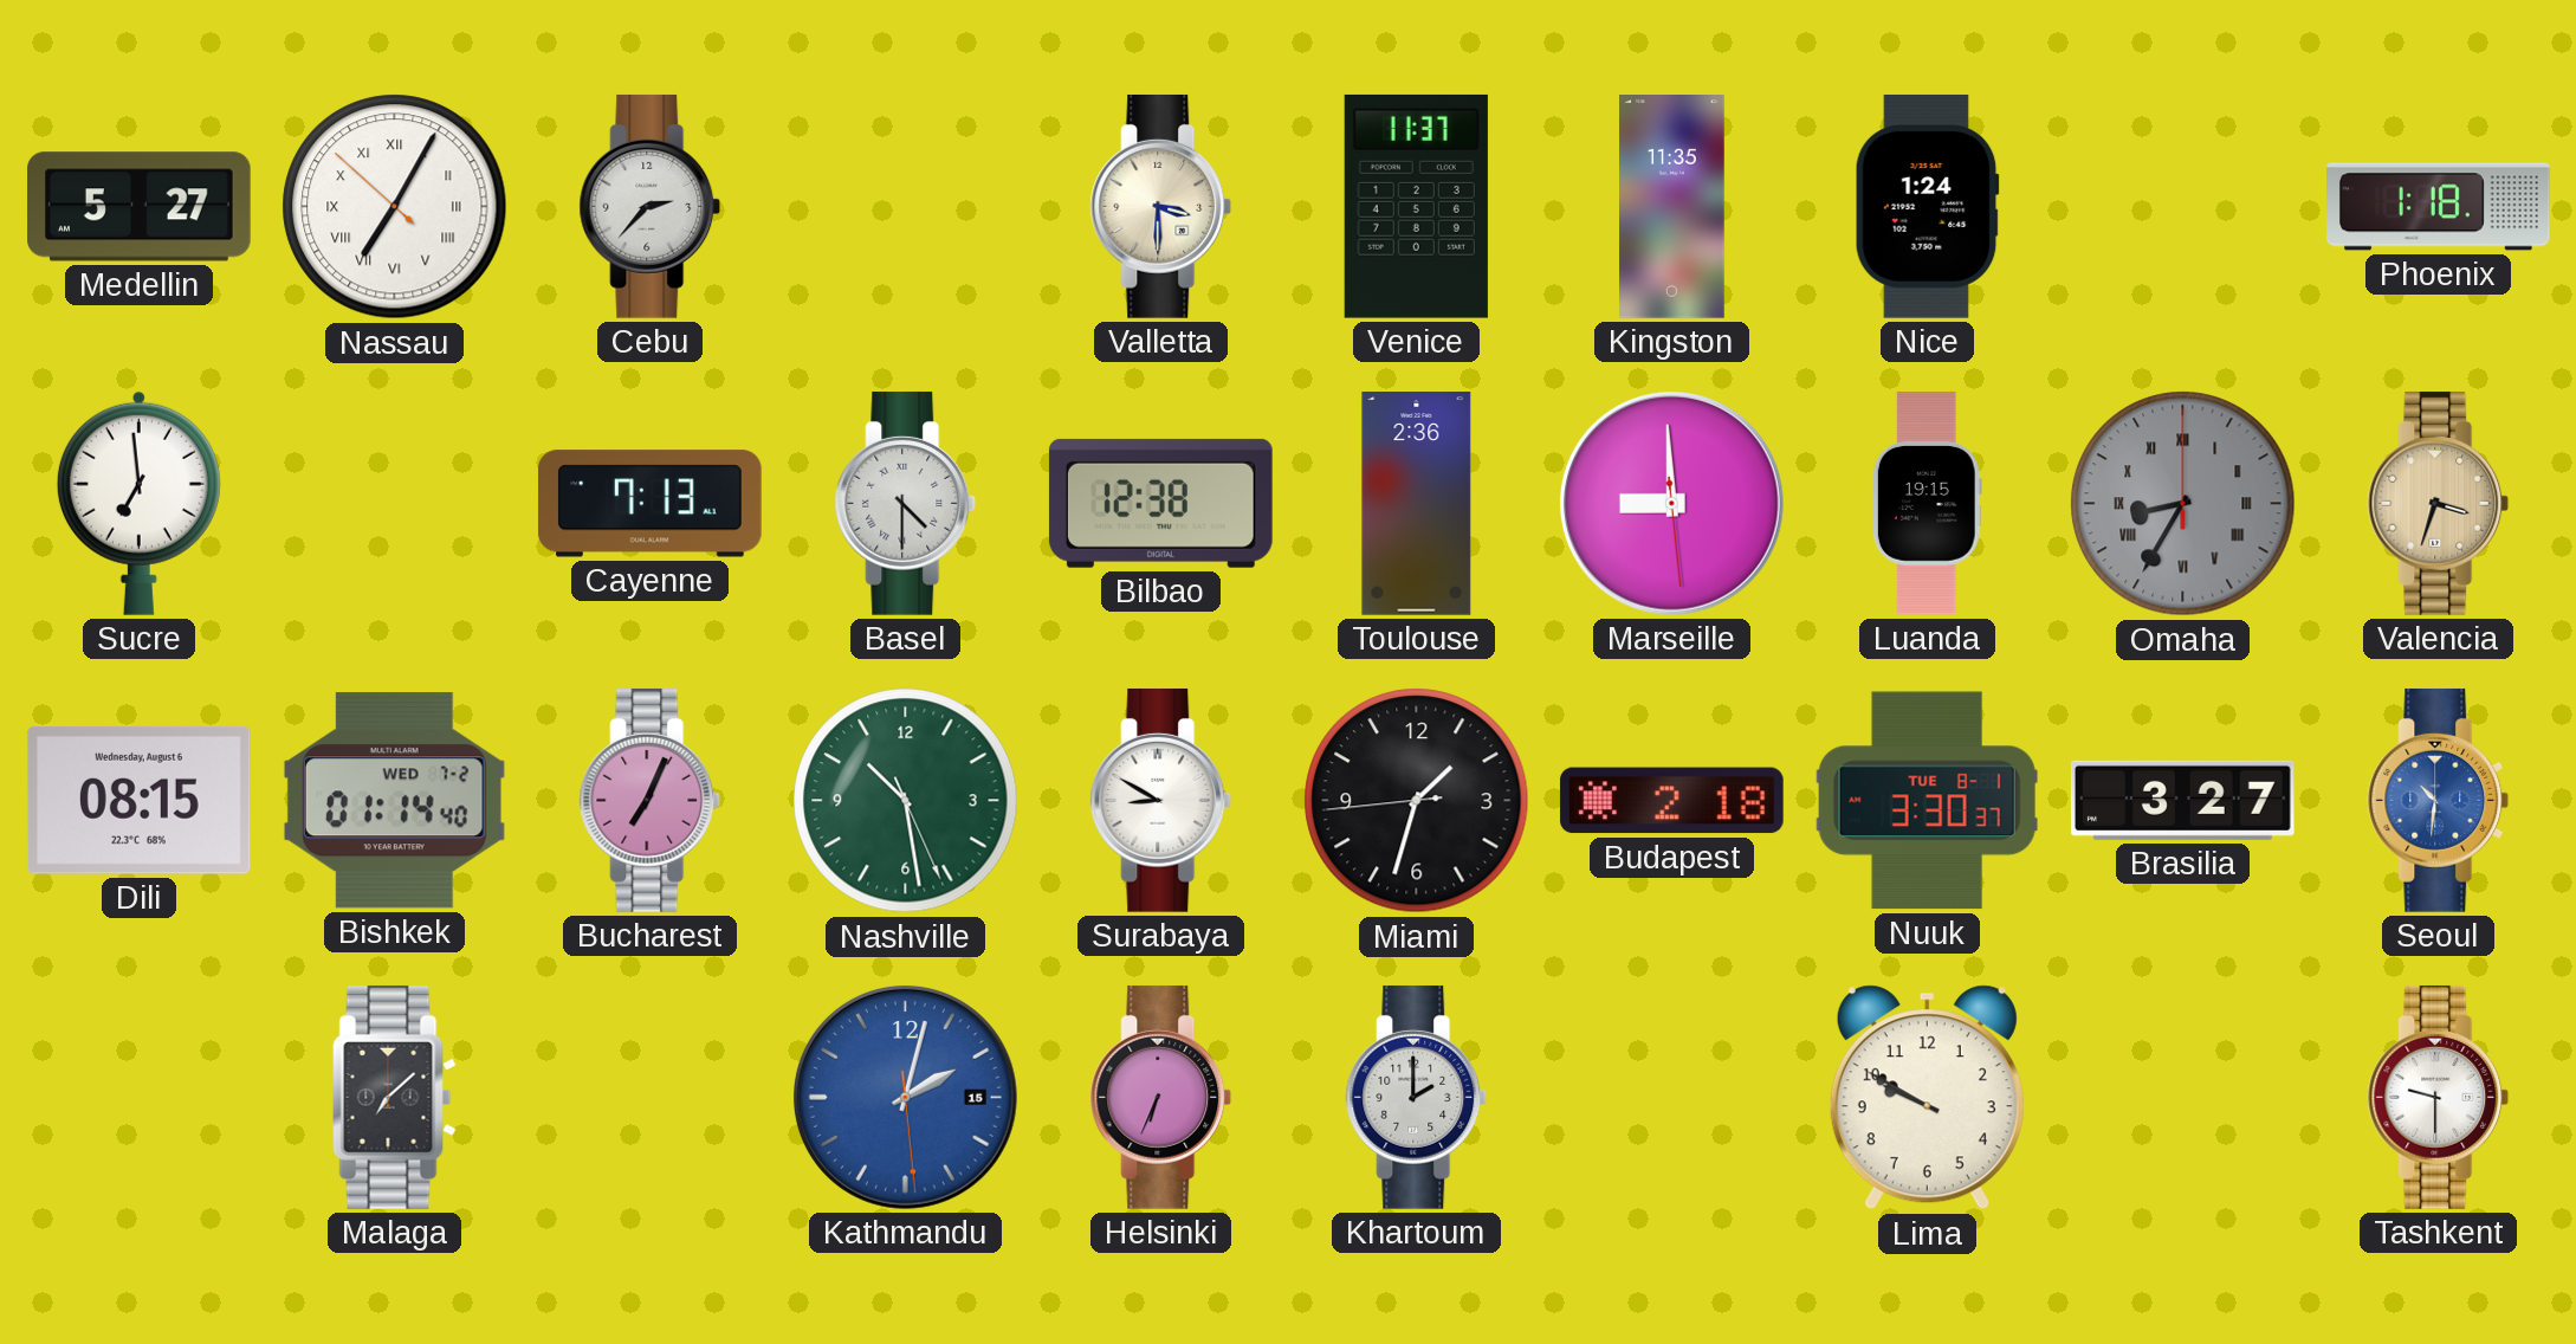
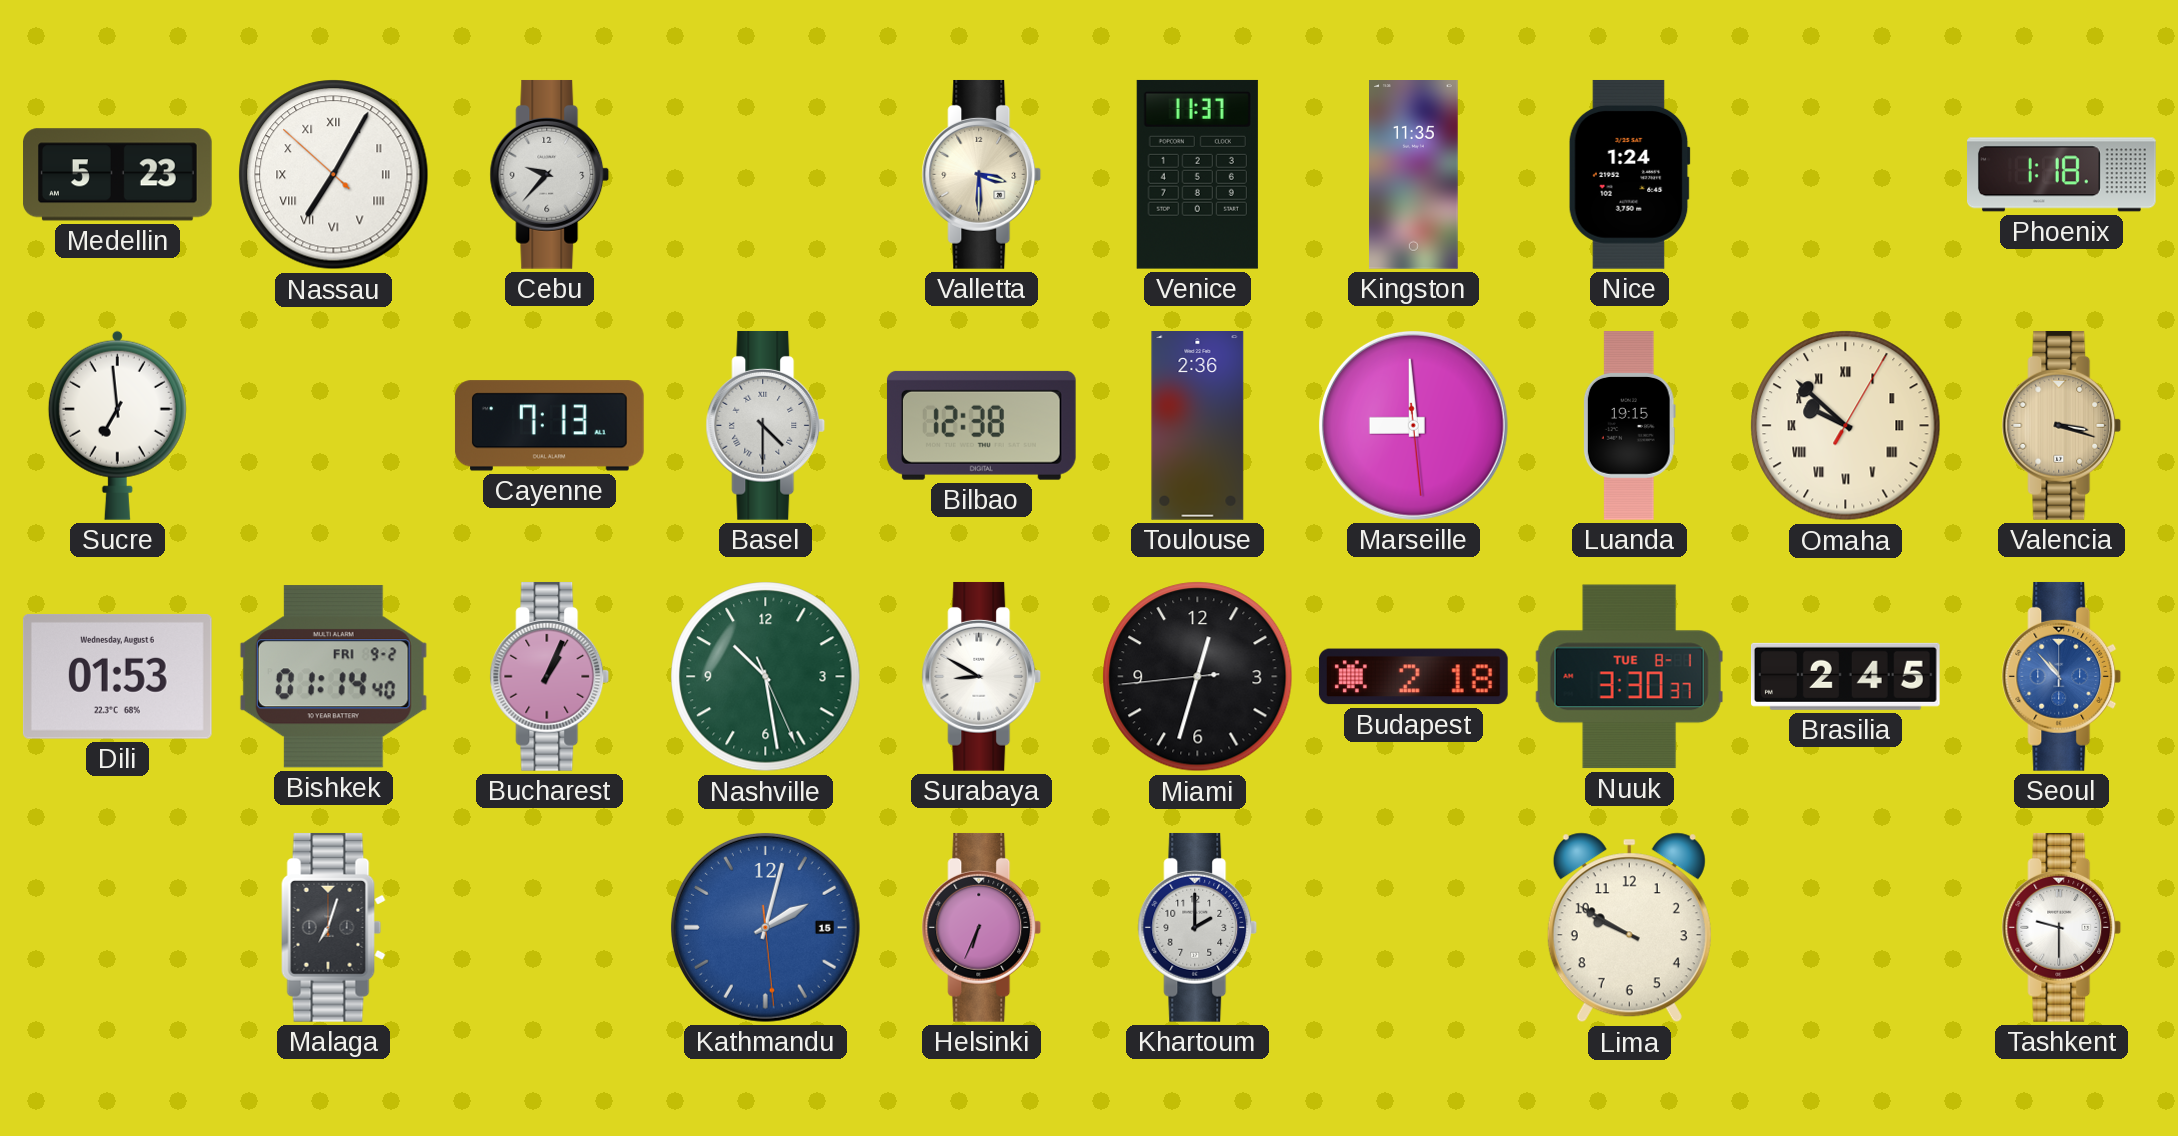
Medellin: 5:27 -> 5:23 (118, 175)
Cebu: 2:37 -> 9:37 (550, 174)
Omaha: 8:35 -> 9:52 (1846, 426)
Omaha dial: grey -> cream (1846, 426)
Valencia: 3:33 -> 3:18 (2062, 425)
Dili: 08:15 -> 01:53 (117, 676)
Bishkek date: WED 7-2 -> FRI 9-2 (333, 677)
Bucharest: 7:04 -> 1:04 (550, 676)
Miami: 1:32 -> 12:32 (1198, 677)
Brasilia: 3:27 -> 2:45 (1845, 676)
Seoul: 10:31 -> 10:53 (2062, 676)
Malaga: 7:08 -> 7:03 (333, 927)
